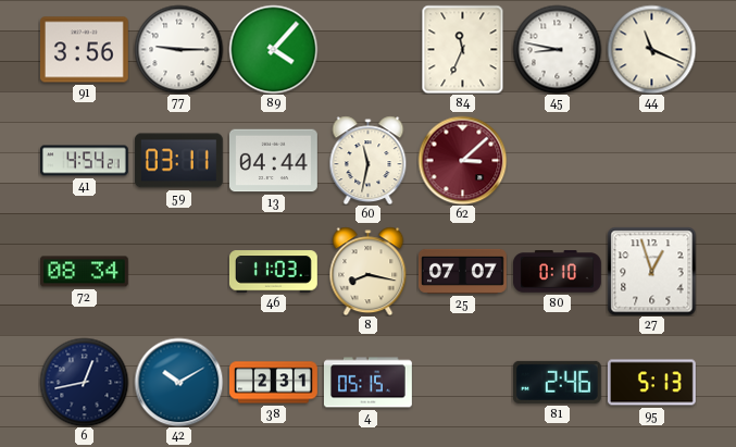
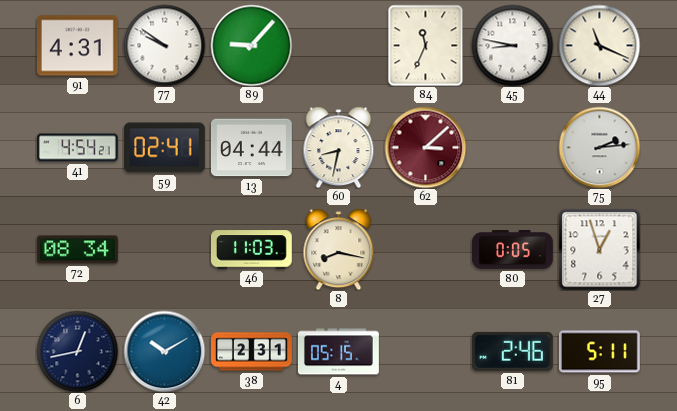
91: 3:56 -> 4:31 (77, 46)
77: 9:15 -> 9:51 (164, 45)
89: 4:07 -> 9:07 (251, 45)
59: 03:11 -> 02:41 (164, 148)
60: 11:32 -> 8:32 (339, 147)
75: none -> 2:14 (599, 147)
25: 07:07 -> none (462, 271)
80: 0:10 -> 0:05 (513, 250)
95: 5:13 -> 5:11 (599, 352)
